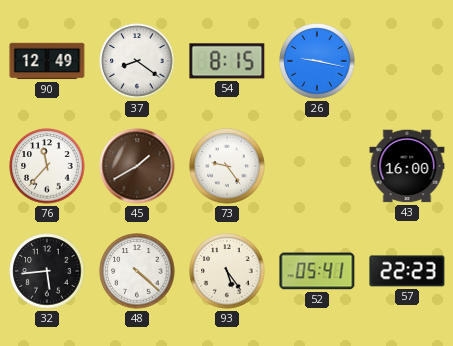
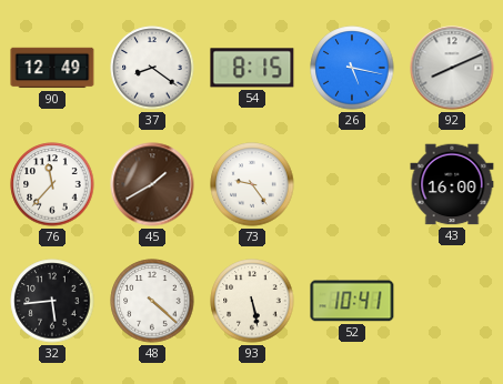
26: 9:17 -> 5:17 (352, 68)
92: none -> 8:11 (452, 68)
93: 5:24 -> 5:28 (252, 301)
52: 05:41 -> 10:41 (352, 301)
57: 22:23 -> none (407, 271)
